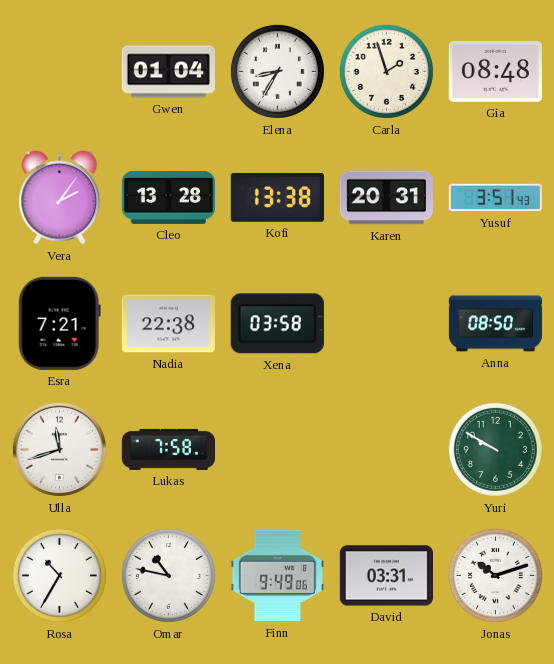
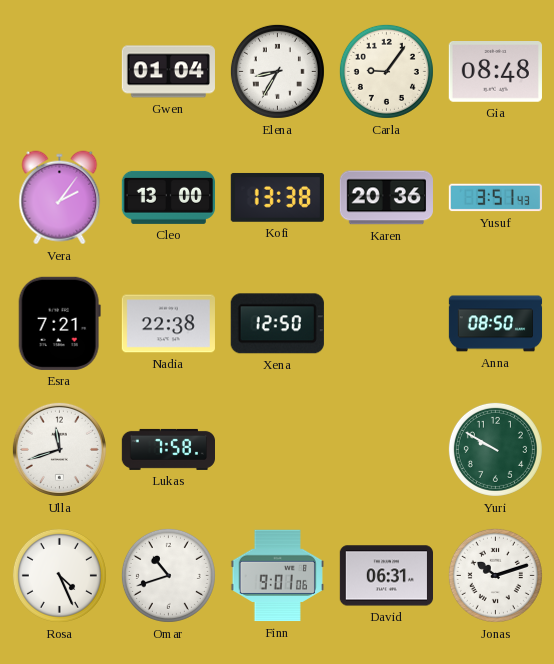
Carla: 1:57 -> 9:06 (386, 71)
Cleo: 13:28 -> 13:00 (168, 197)
Karen: 20:31 -> 20:36 (386, 198)
Xena: 03:58 -> 12:50 (277, 324)
Rosa: 10:35 -> 4:26 (59, 575)
Omar: 10:47 -> 10:42 (168, 575)
Finn: 9:49 -> 9:01 (277, 576)
David: 03:31 -> 06:31 (386, 576)
